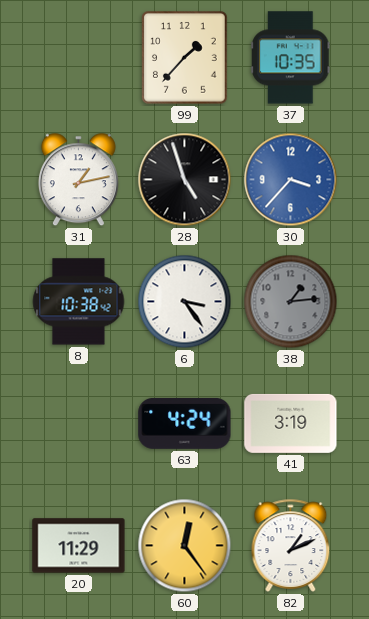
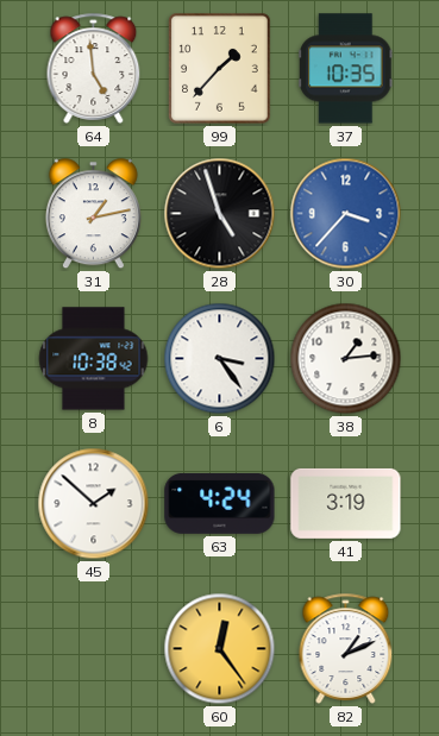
64: none -> 4:59 (94, 68)
38 dial: grey -> white (346, 359)
45: none -> 1:52 (94, 504)
20: 11:29 -> none (79, 546)
